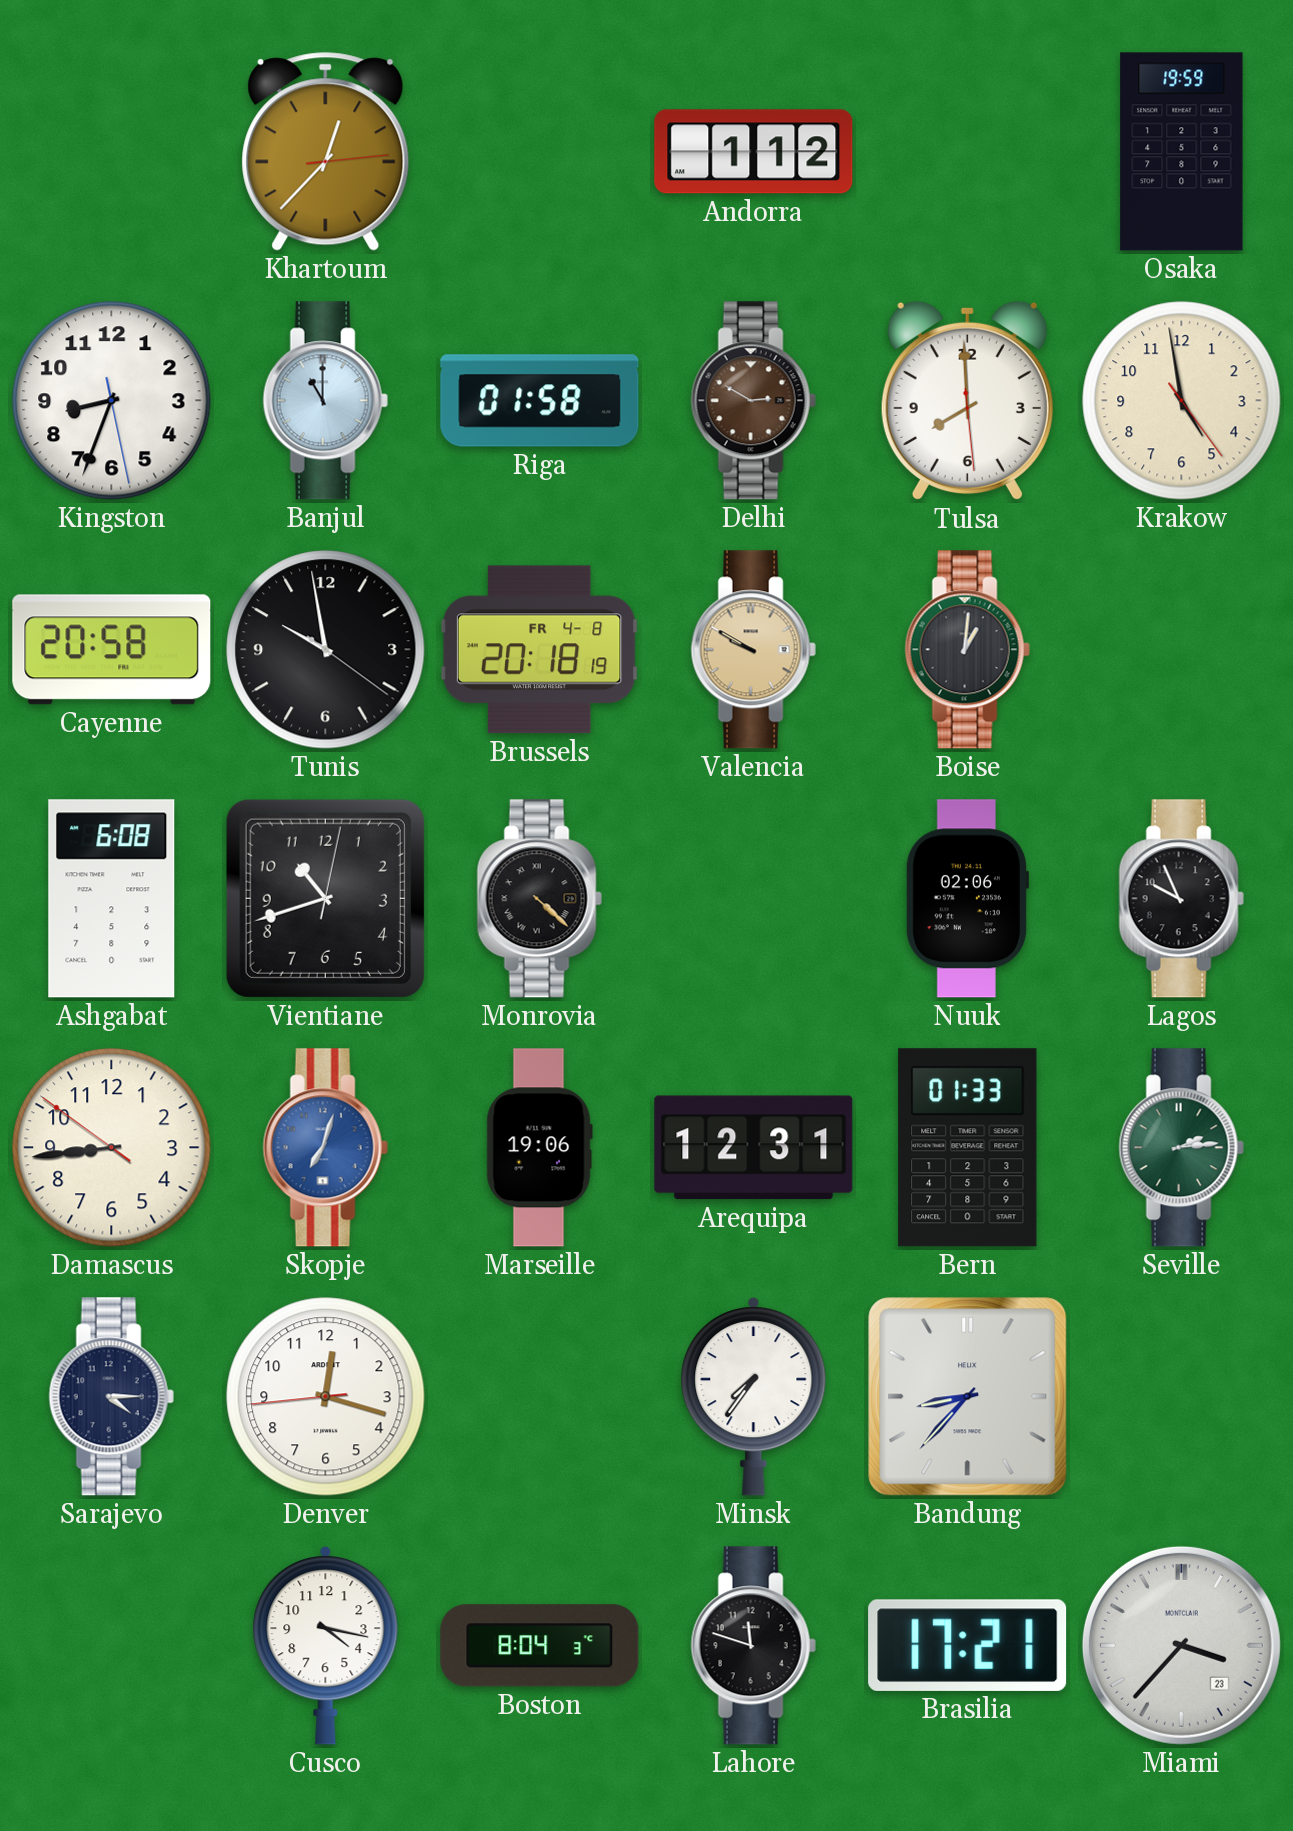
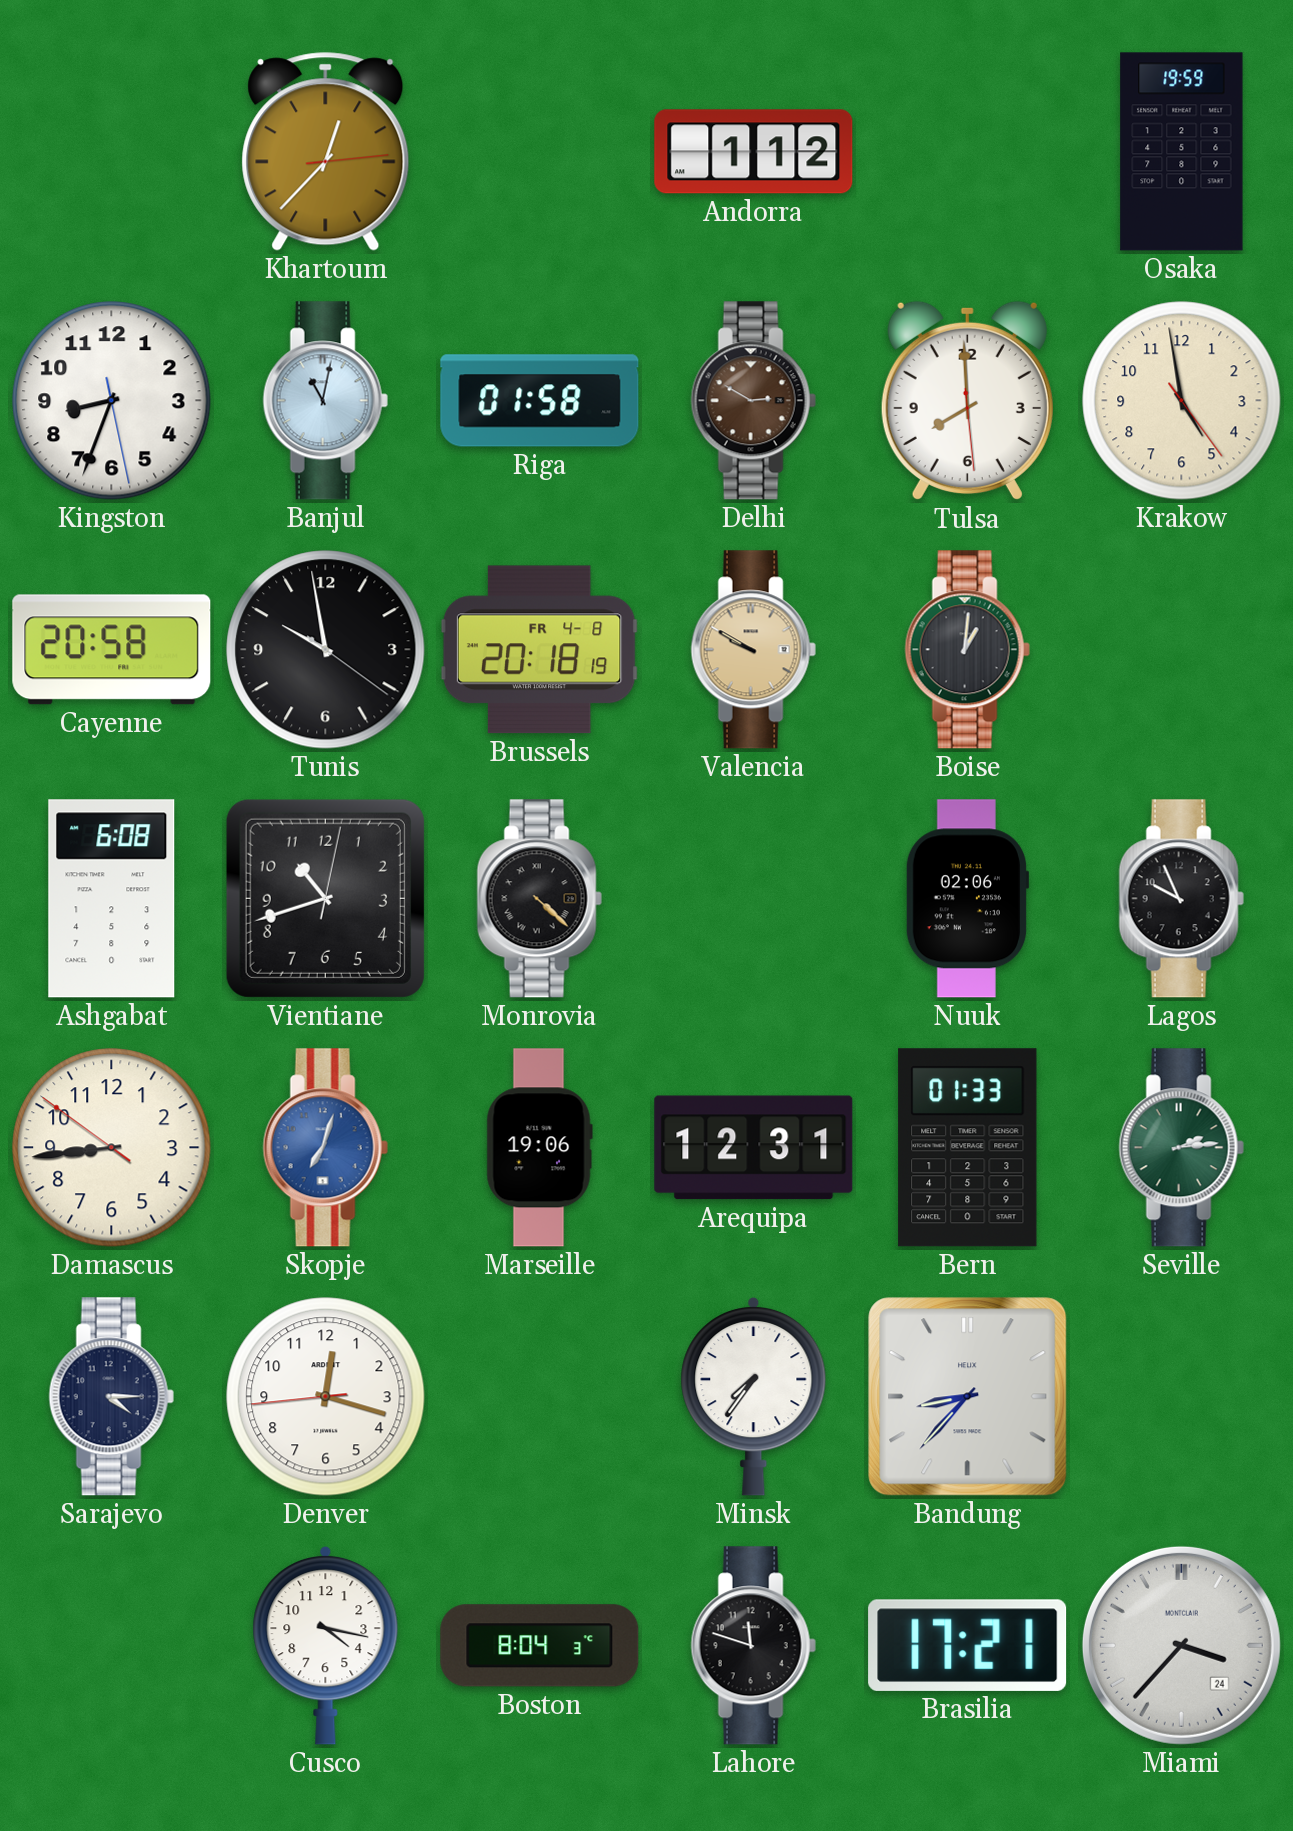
Banjul: 11:00 -> 11:02 (325, 401)
Miami date: 23 -> 24 (1181, 1645)
